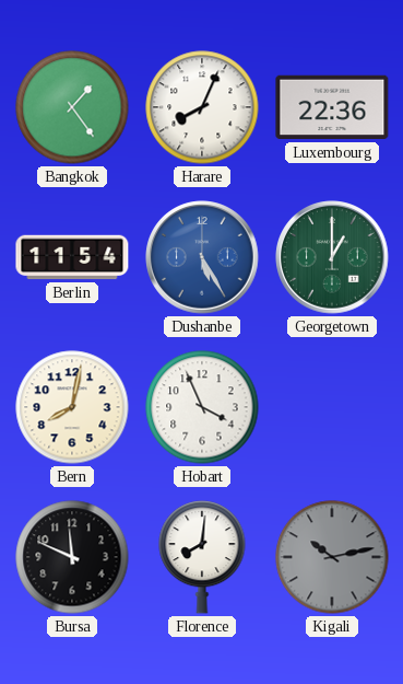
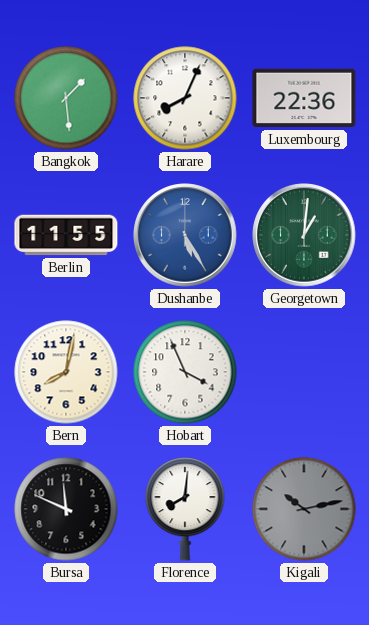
Bangkok: 1:24 -> 1:29 (66, 98)
Berlin: 11:54 -> 11:55 (66, 235)
Georgetown: 1:00 -> 1:01 (304, 235)
